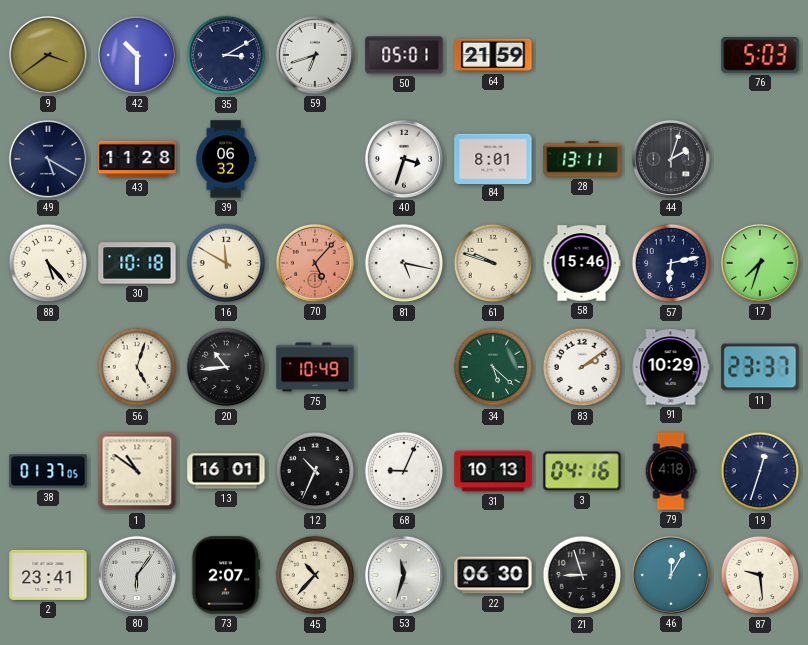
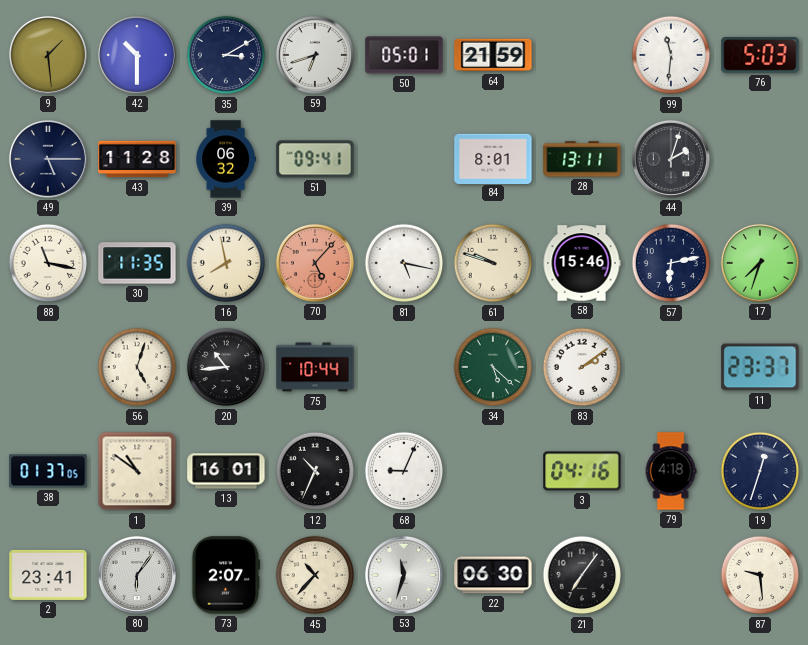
9: 3:39 -> 1:29 (48, 55)
99: none -> 11:31 (671, 55)
49: 5:20 -> 5:15 (48, 159)
51: none -> 09:41 (315, 159)
40: 3:33 -> none (404, 159)
88: 5:23 -> 11:17 (48, 263)
30: 10:18 -> 11:35 (137, 263)
16: 11:50 -> 7:58 (226, 263)
75: 10:49 -> 10:44 (315, 367)
91: 10:29 -> none (671, 367)
31: 10:13 -> none (493, 471)
21: 8:57 -> 7:06 (582, 575)
46: 12:05 -> none (671, 575)
